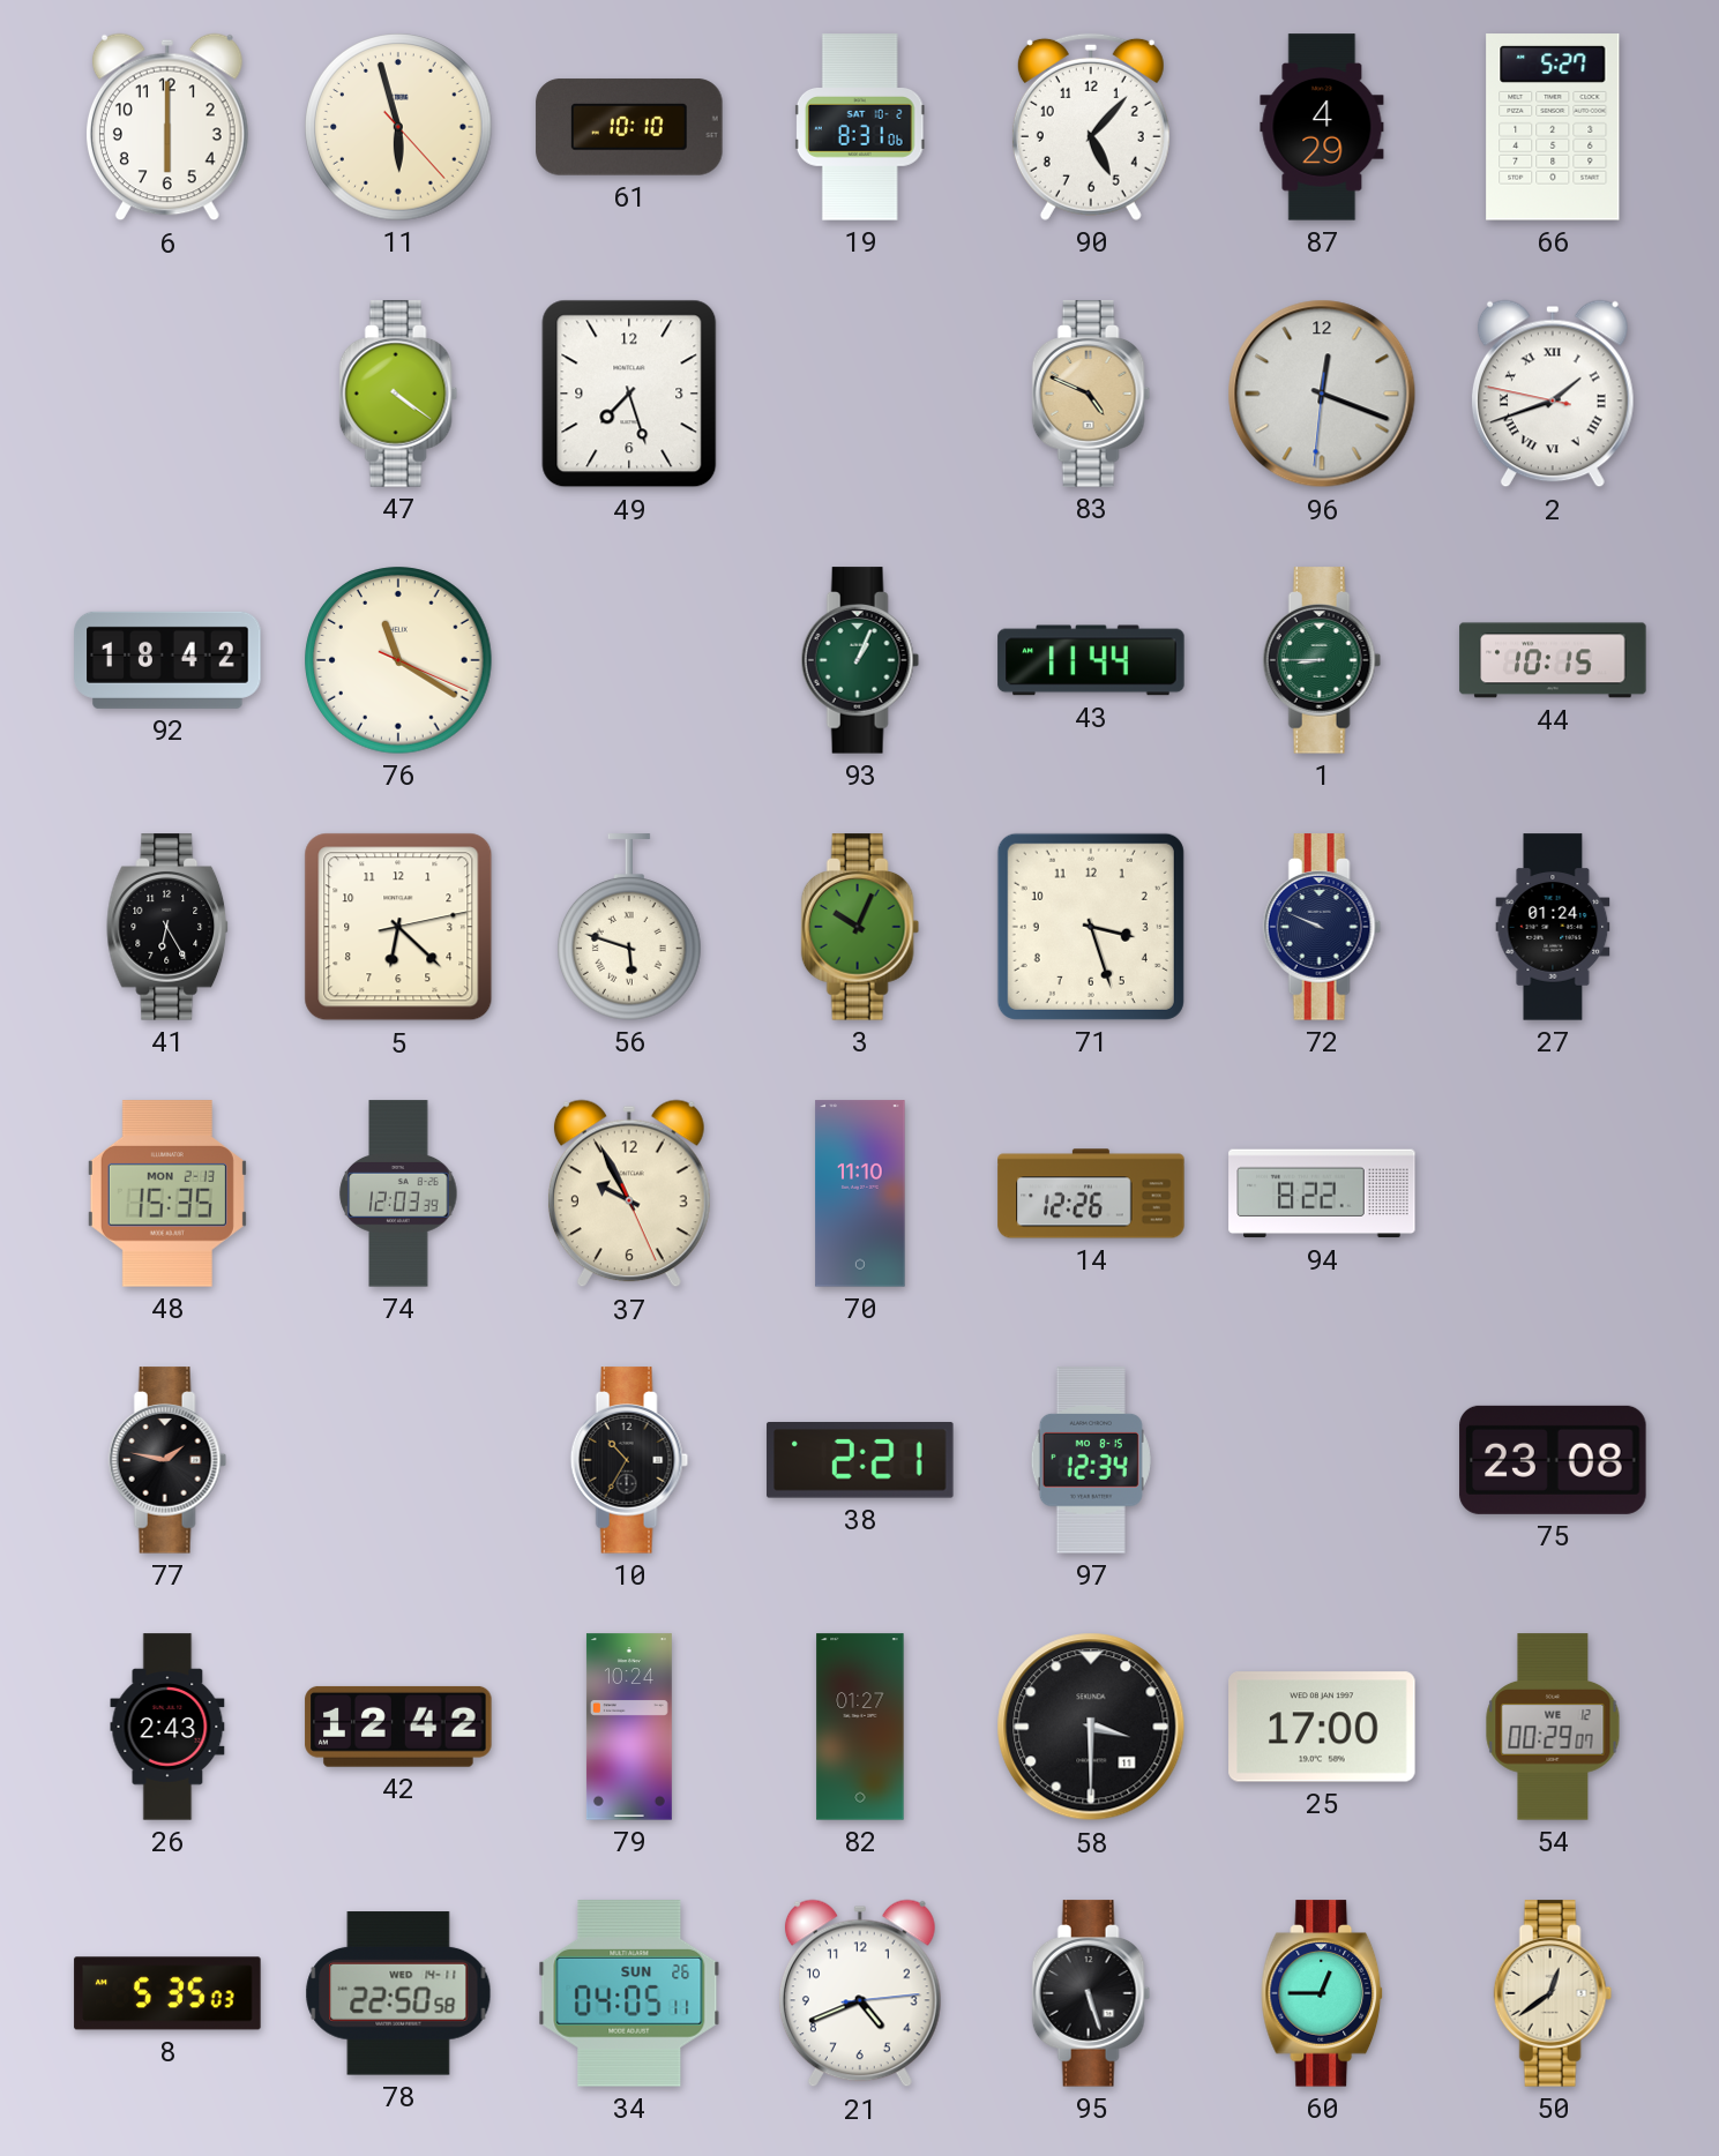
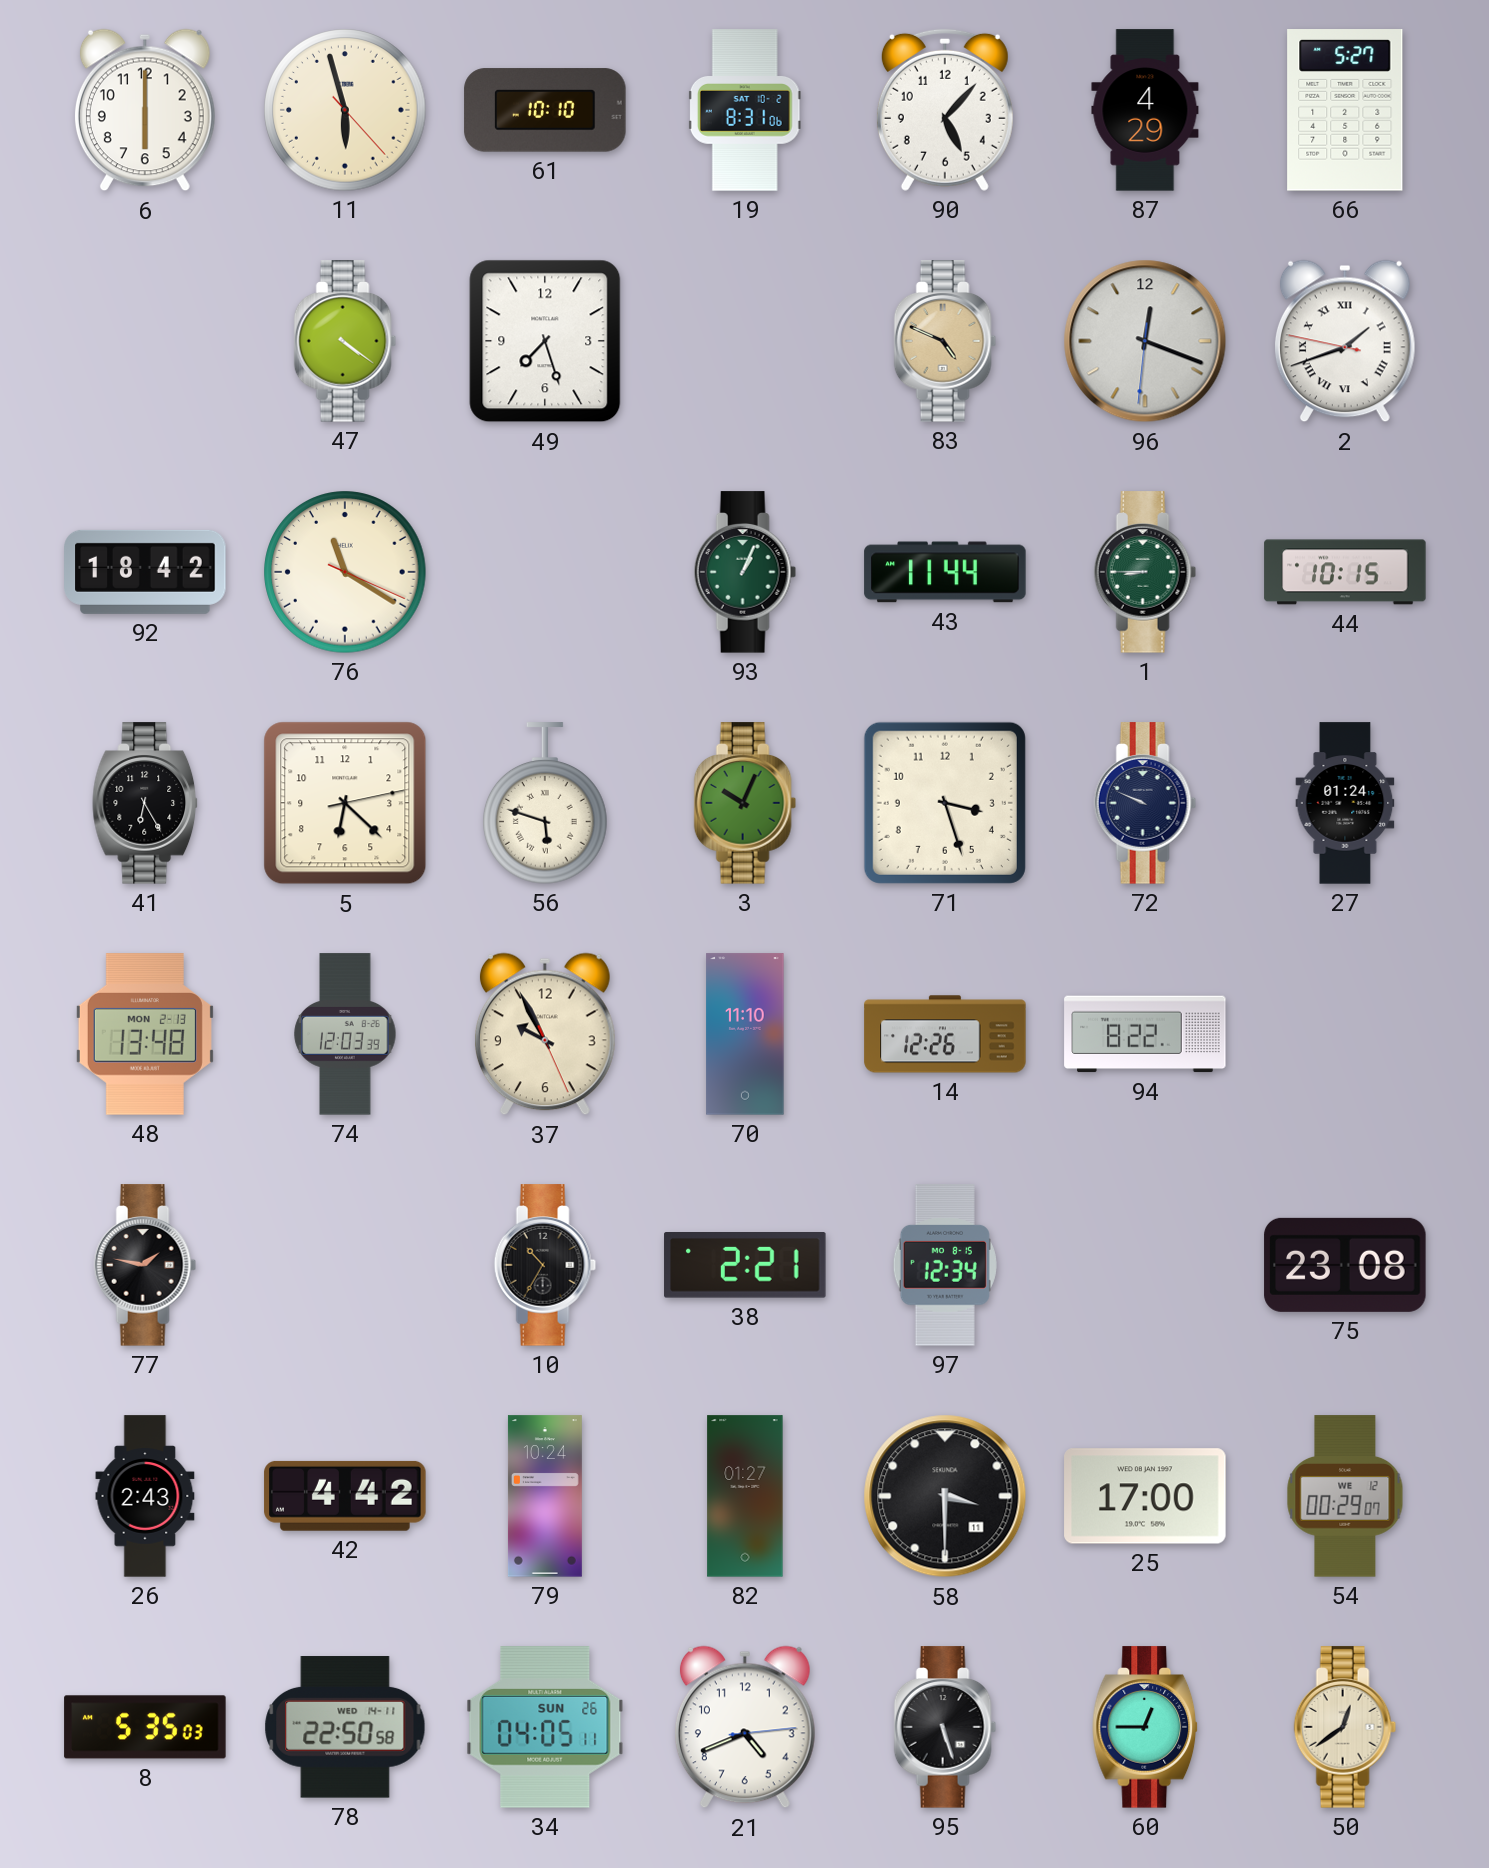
48: 15:35 -> 13:48 (145, 1034)
42: 12:42 -> 4:42 (345, 1496)
